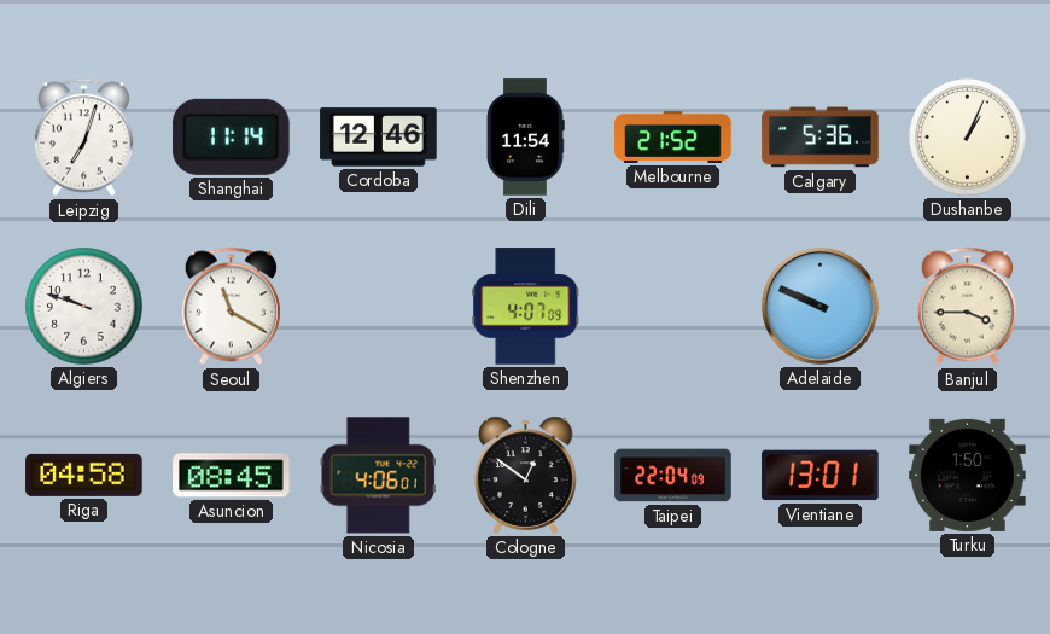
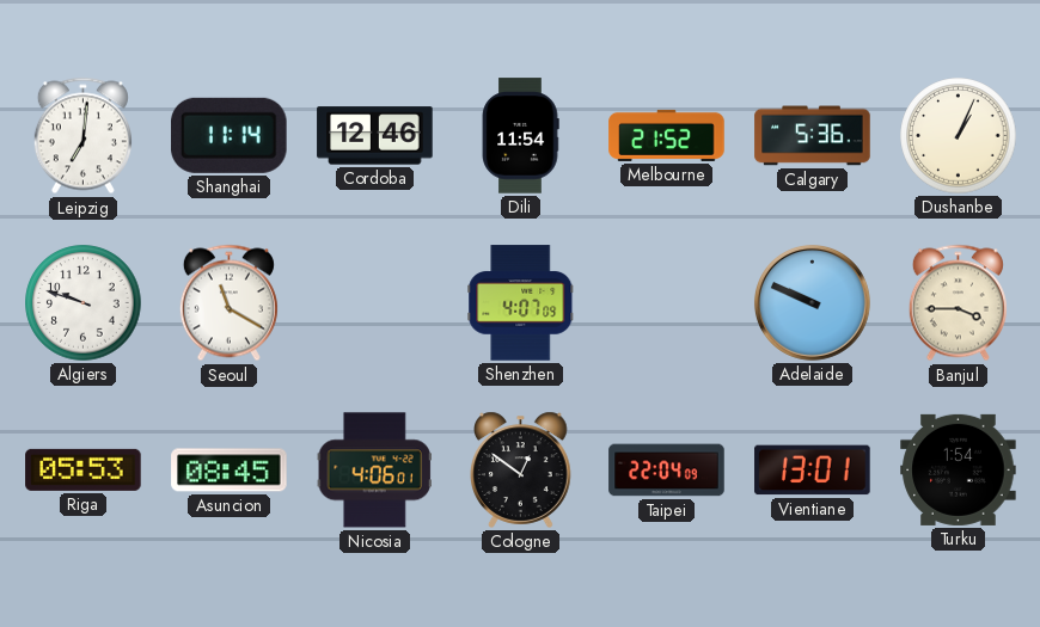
Leipzig: 7:03 -> 7:01 (82, 136)
Riga: 04:58 -> 05:53 (84, 469)
Turku: 1:50 -> 1:54 (959, 469)
